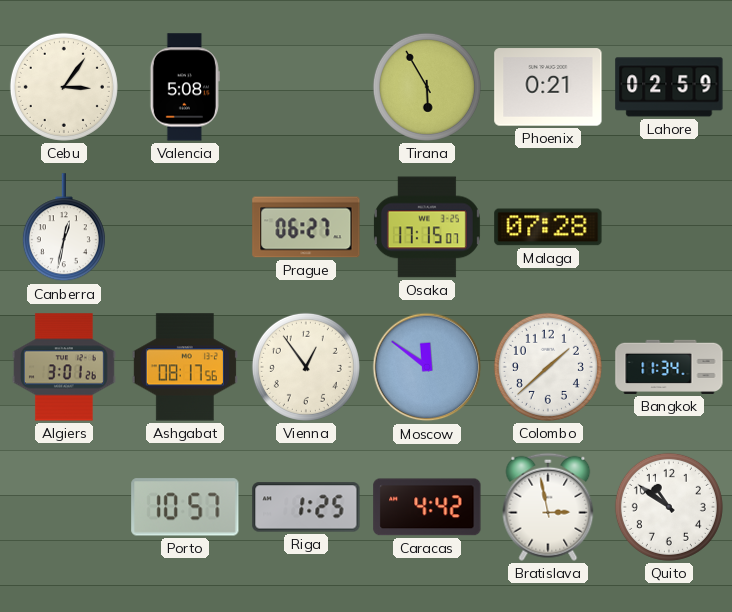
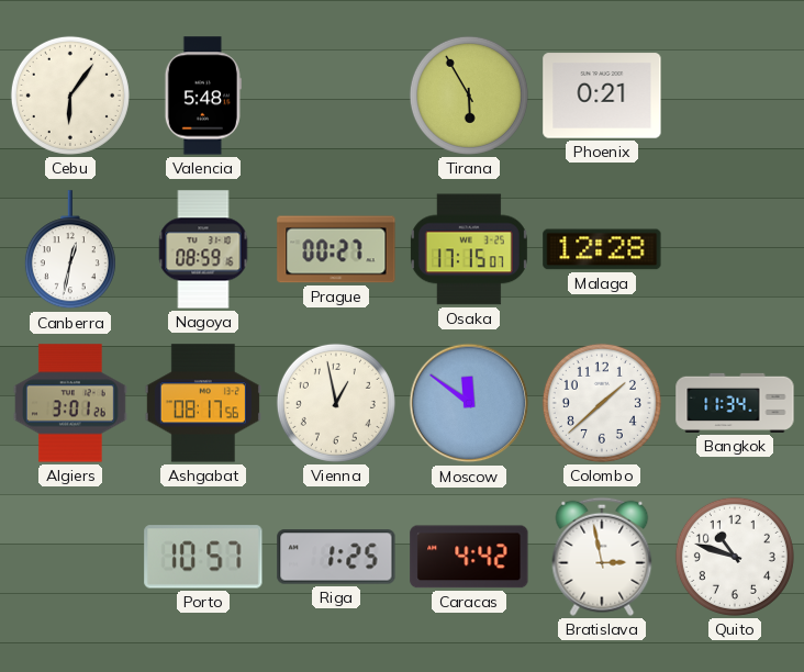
Cebu: 3:06 -> 6:06 (70, 96)
Valencia: 5:08 -> 5:48 (203, 96)
Lahore: 02:59 -> none (669, 87)
Nagoya: none -> 08:59 (203, 249)
Prague: 06:27 -> 00:27 (336, 249)
Malaga: 07:28 -> 12:28 (602, 249)
Vienna: 12:54 -> 12:58 (336, 403)
Quito: 10:51 -> 10:48 (735, 557)
